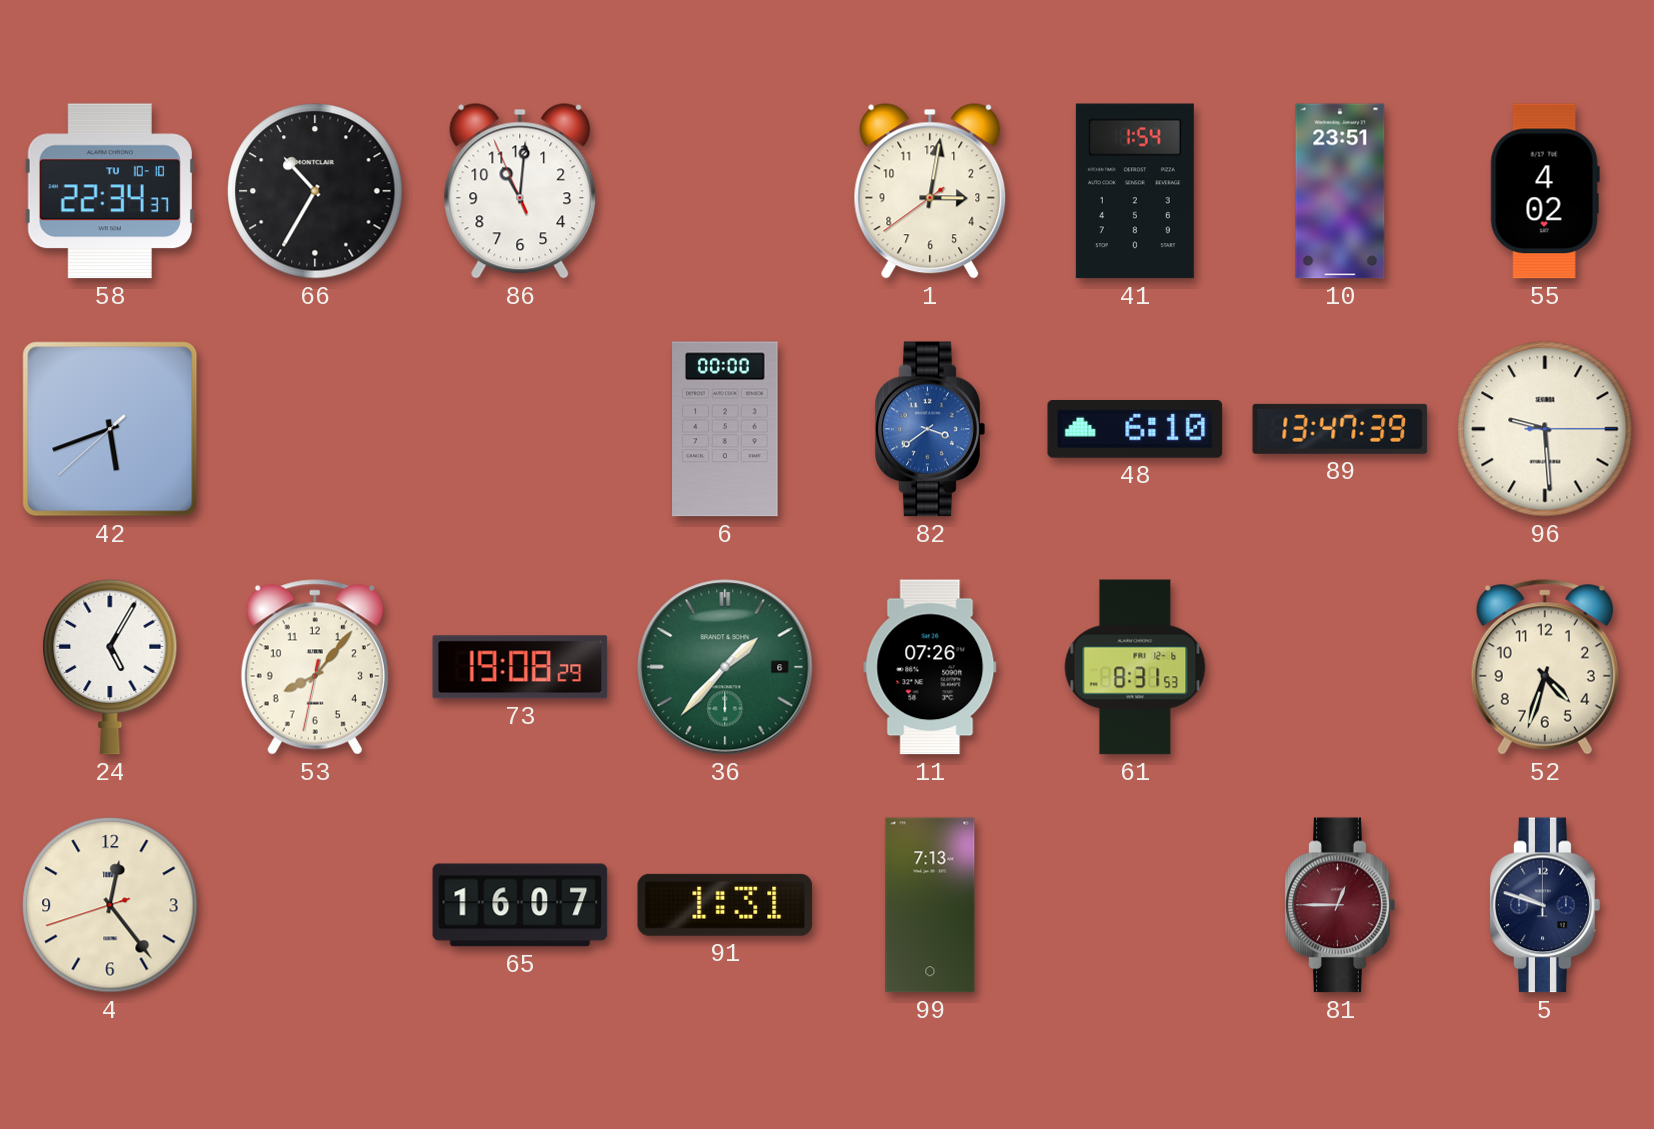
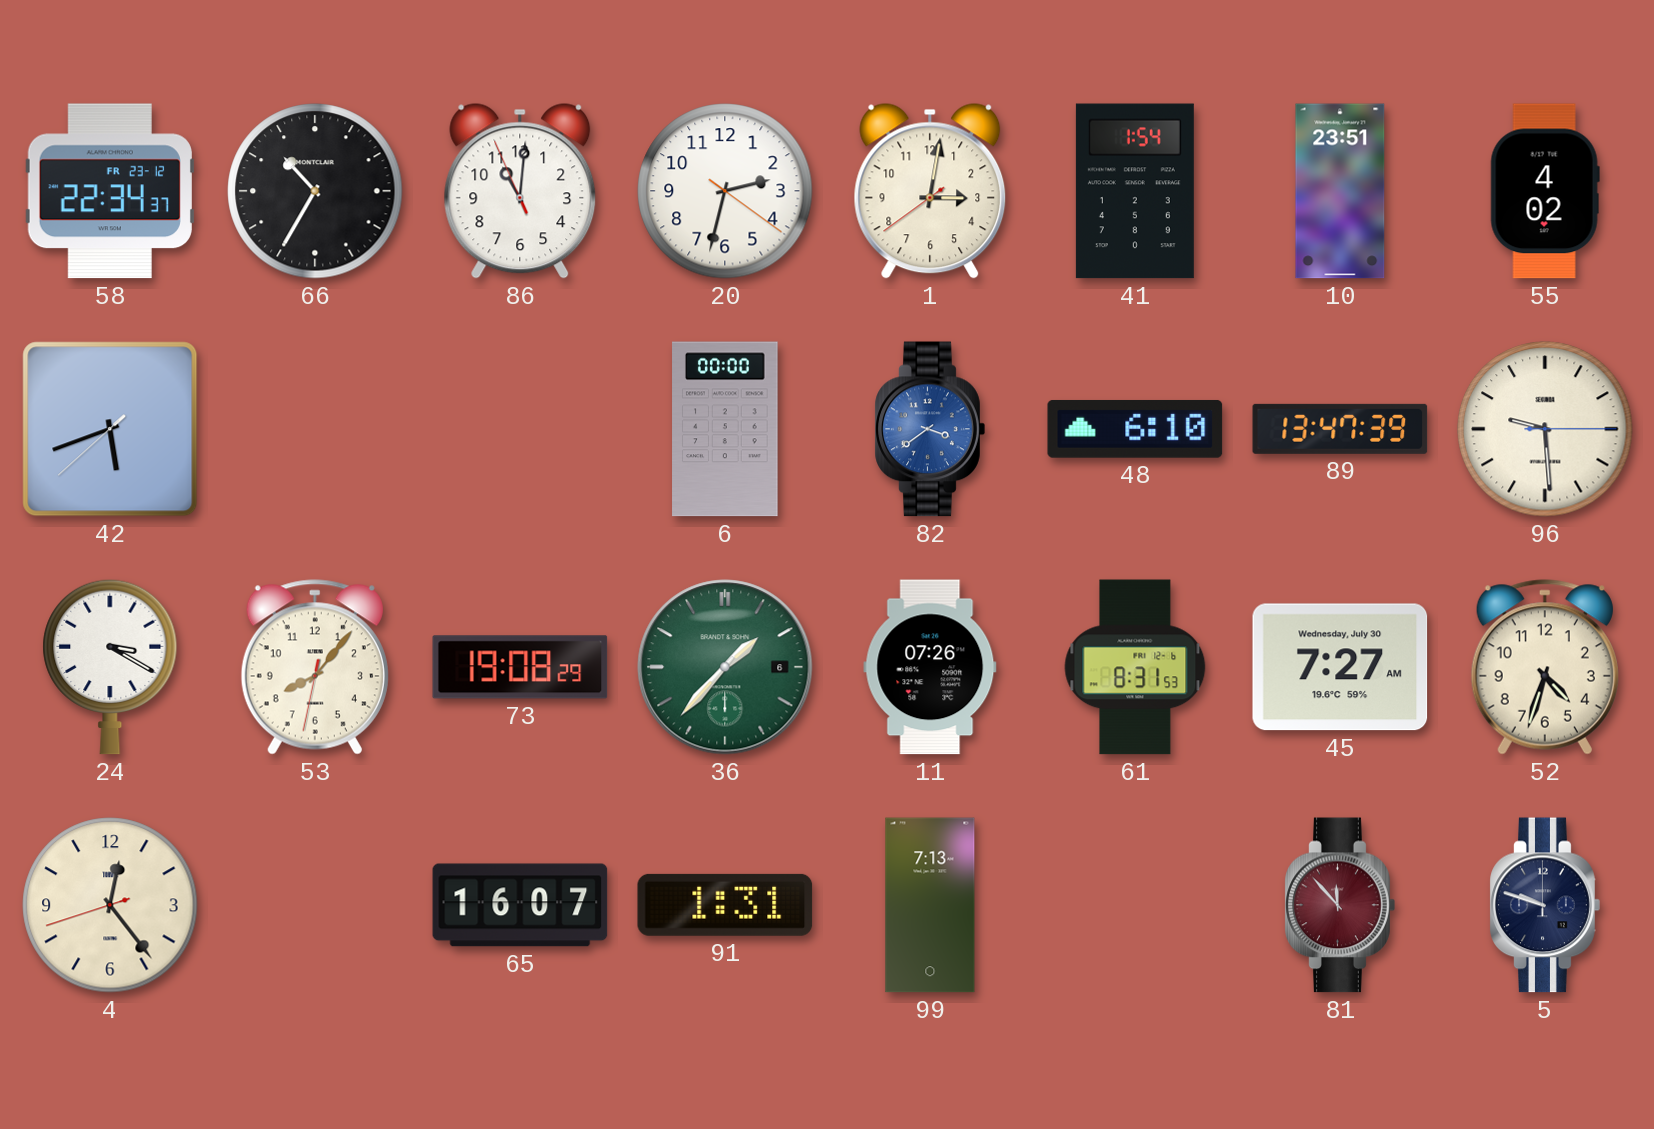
58 date: TU 10-10 -> FR 23-12 (110, 191)
20: none -> 2:32 (725, 191)
24: 5:05 -> 3:20 (110, 667)
45: none -> 7:27 (1340, 667)
81: 12:45 -> 11:53 (1340, 905)
